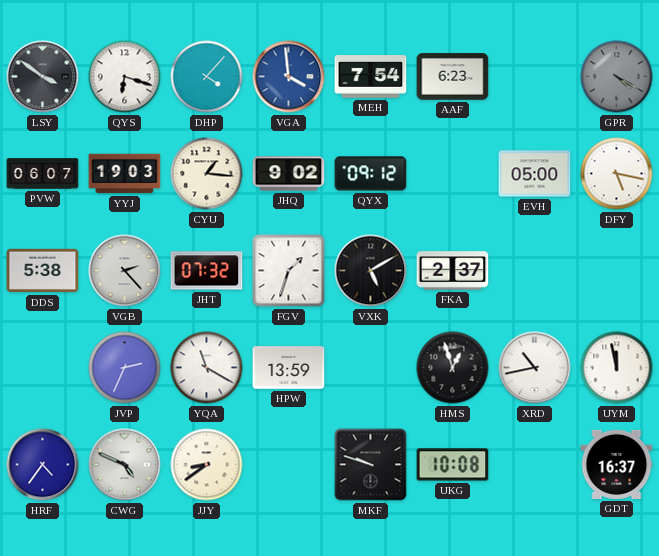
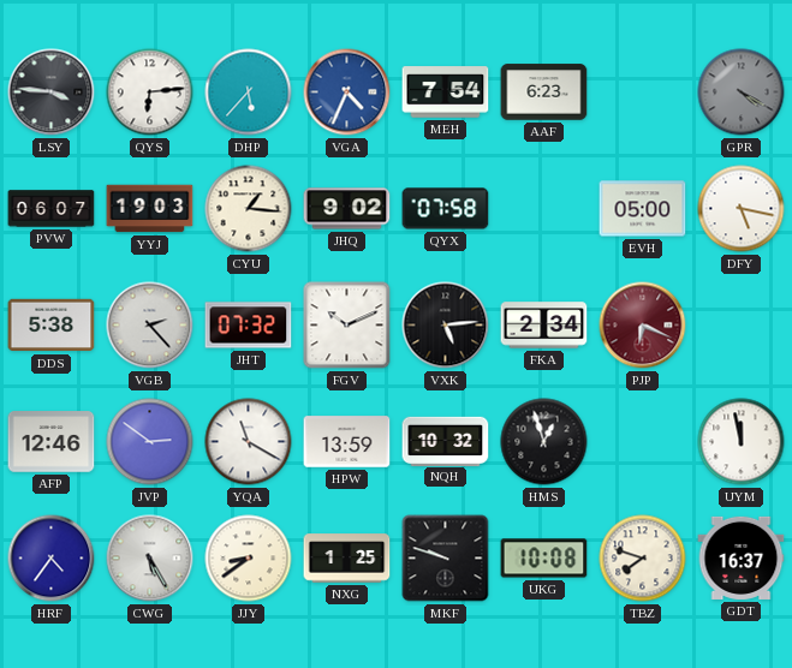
LSY: 3:51 -> 3:46 (52, 93)
QYS: 6:18 -> 6:14 (150, 93)
DHP: 4:07 -> 5:37 (249, 93)
VGA: 3:59 -> 4:34 (347, 93)
QYX: 09:12 -> 07:58 (446, 209)
FGV: 1:33 -> 10:11 (347, 326)
VXK: 5:10 -> 5:14 (446, 326)
FKA: 2:37 -> 2:34 (544, 326)
PJP: none -> 6:19 (643, 326)
AFP: none -> 12:46 (52, 442)
JVP: 2:34 -> 2:51 (150, 442)
NQH: none -> 10:32 (446, 441)
XRD: 10:43 -> none (535, 368)
CWG: 4:49 -> 5:25 (150, 559)
NXG: none -> 1:25 (347, 559)
TBZ: none -> 7:48 (643, 559)
